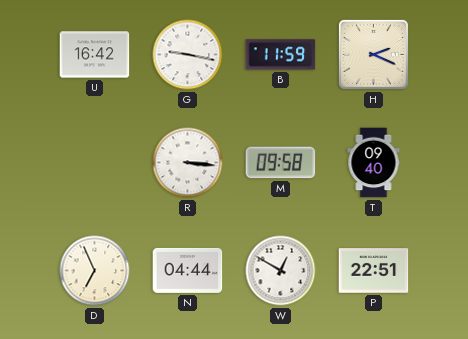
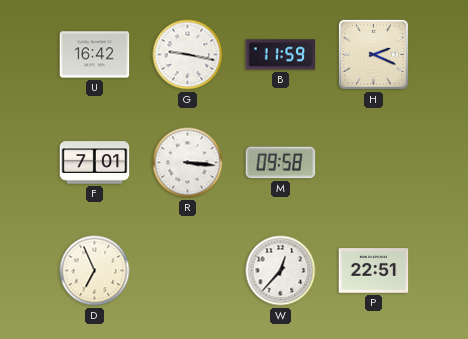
F: none -> 7:01 (95, 163)
T: 09:40 -> none (374, 163)
N: 04:44 -> none (188, 270)
W: 12:50 -> 12:37 (281, 271)
